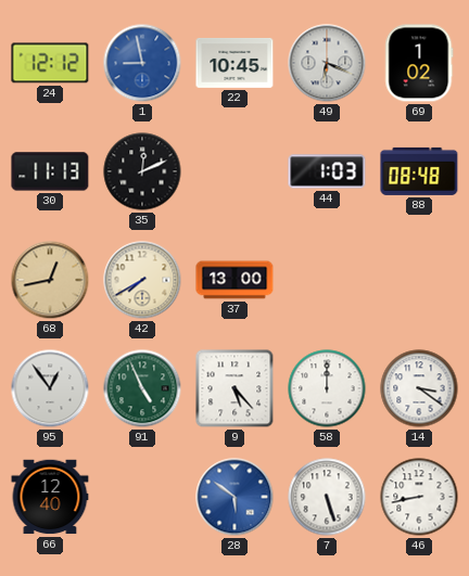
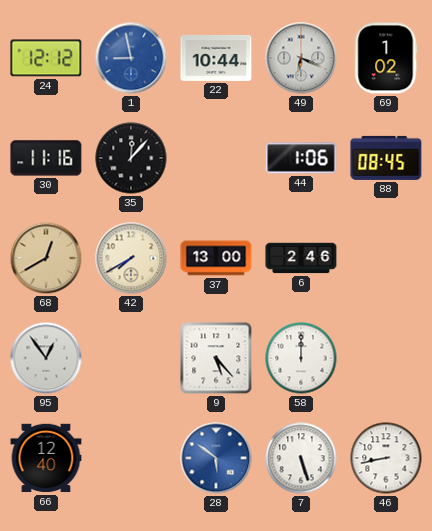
22: 10:45 -> 10:44 (216, 58)
30: 11:13 -> 11:16 (46, 158)
35: 12:11 -> 12:07 (131, 158)
44: 1:03 -> 1:06 (301, 158)
88: 08:48 -> 08:45 (386, 158)
68: 12:43 -> 12:40 (46, 258)
6: none -> 2:46 (301, 258)
91: 4:56 -> none (142, 388)
14: 3:21 -> none (419, 388)
